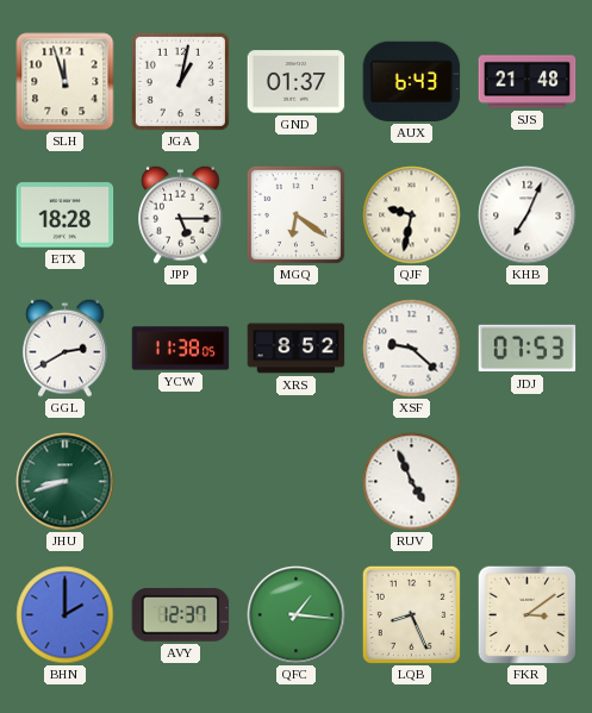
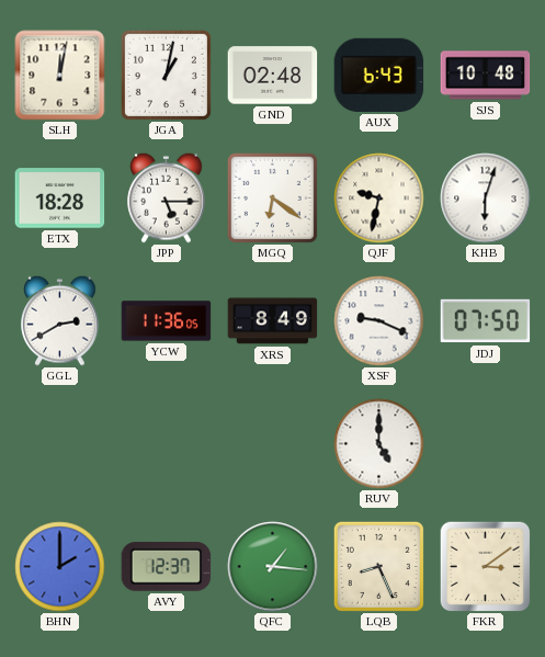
SLH: 11:57 -> 12:02 (60, 76)
GND: 01:37 -> 02:48 (273, 76)
SJS: 21:48 -> 10:48 (486, 76)
KHB: 7:04 -> 6:03 (486, 199)
YCW: 11:38 -> 11:36 (167, 321)
XRS: 8:52 -> 8:49 (273, 321)
XSF: 9:22 -> 9:19 (379, 321)
JDJ: 07:53 -> 07:50 (486, 321)
JHU: 8:42 -> none (66, 482)
RUV: 4:56 -> 5:00 (379, 444)
